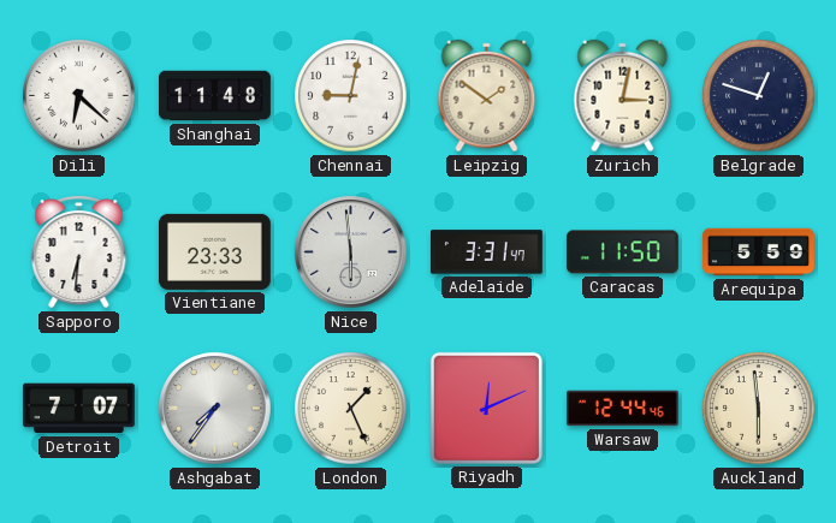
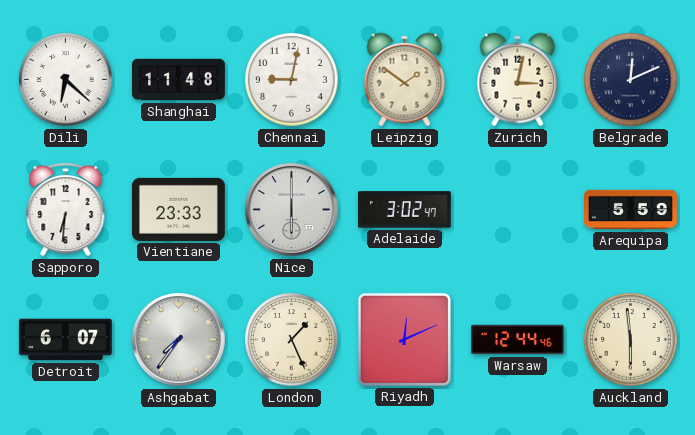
Belgrade: 12:48 -> 12:11 (631, 80)
Nice: 5:59 -> 6:00 (292, 210)
Adelaide: 3:31 -> 3:02 (404, 210)
Caracas: 11:50 -> none (622, 252)
Detroit: 7:07 -> 6:07 (65, 340)
